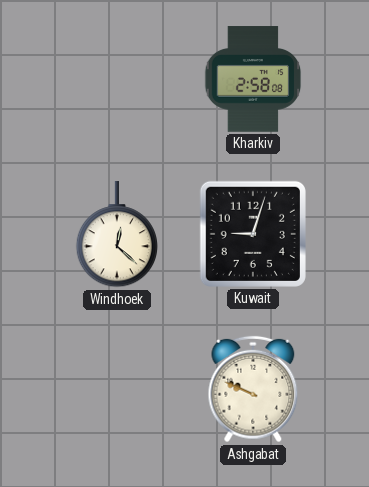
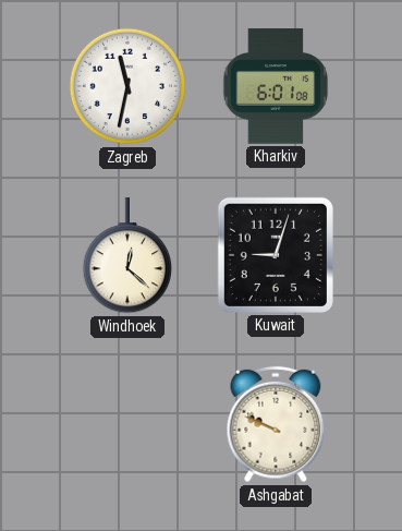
Zagreb: none -> 11:32 (127, 86)
Kharkiv: 2:58 -> 6:01 (276, 86)
